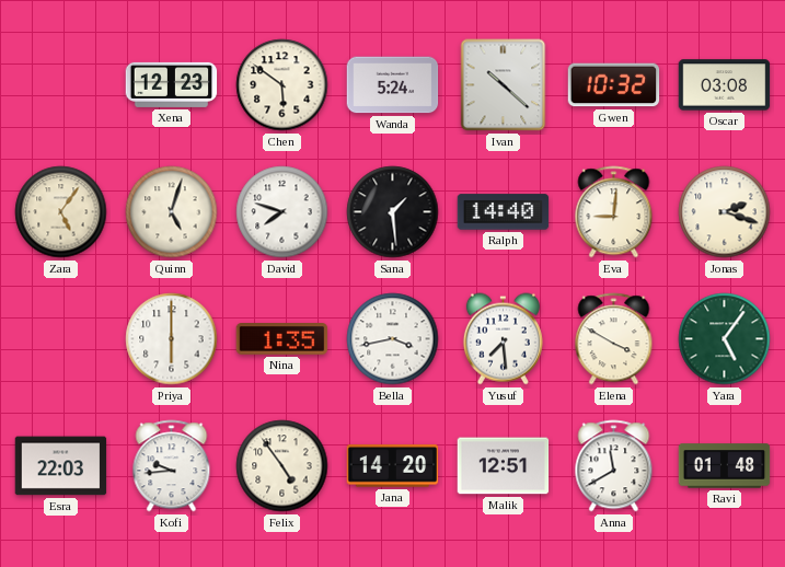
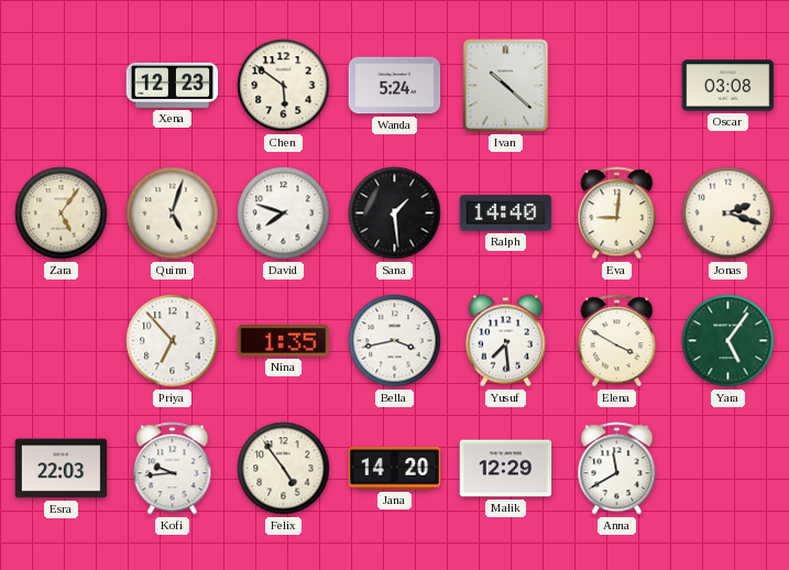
Gwen: 10:32 -> none (614, 85)
Priya: 6:00 -> 6:53 (173, 341)
Malik: 12:51 -> 12:29 (506, 469)
Ravi: 01:48 -> none (725, 466)
